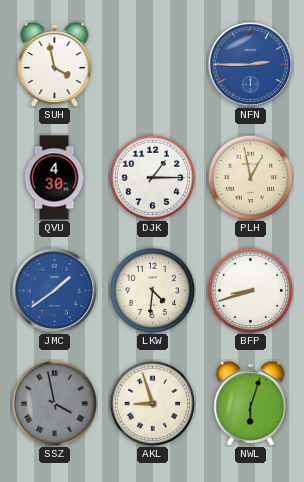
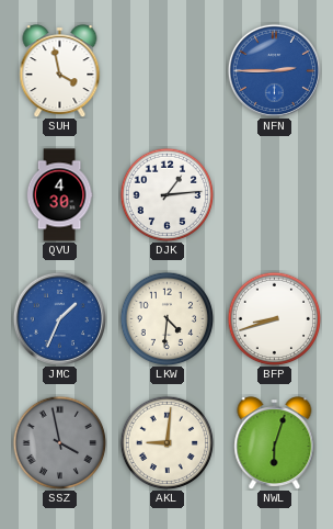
DJK: 1:15 -> 1:14 (166, 194)
PLH: 12:58 -> none (250, 177)
JMC: 1:39 -> 1:34 (59, 318)
AKL: 8:57 -> 9:01 (166, 442)
